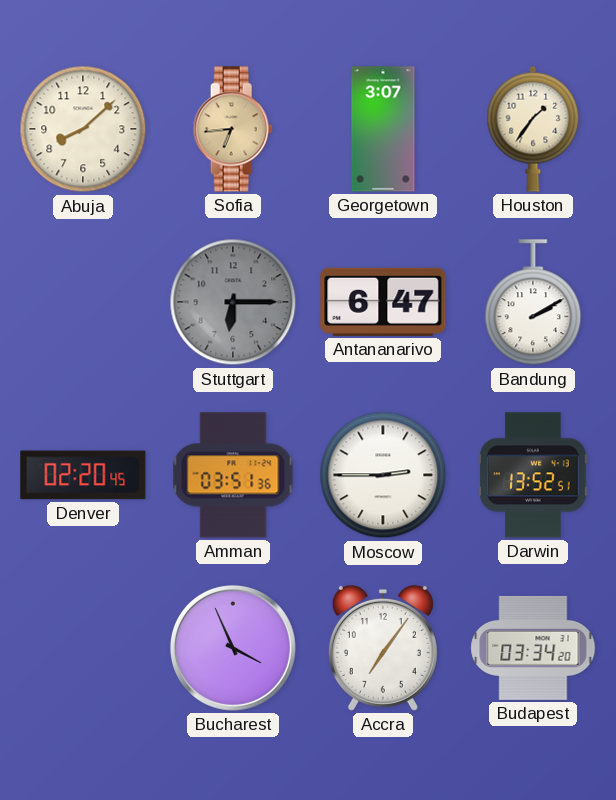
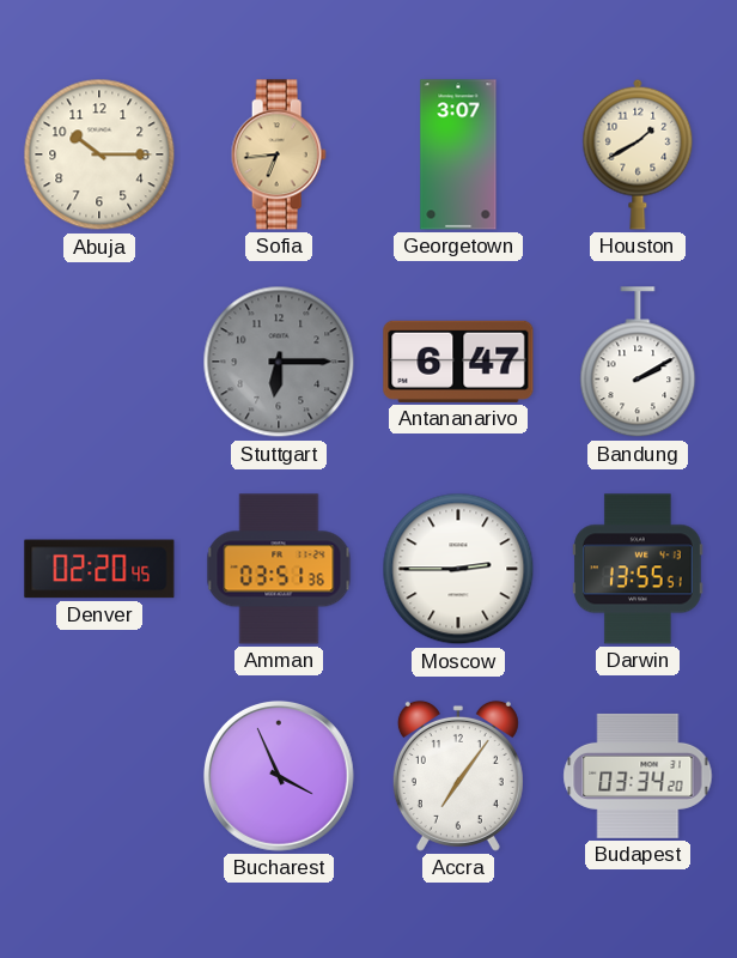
Abuja: 8:08 -> 10:15 (99, 154)
Houston: 1:36 -> 1:40 (638, 154)
Darwin: 13:52 -> 13:55 (638, 569)
